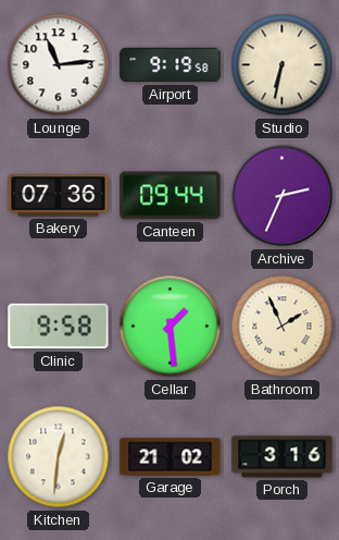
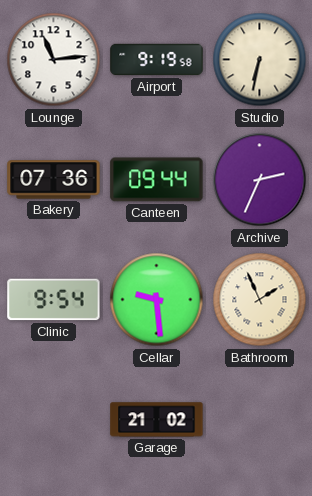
Clinic: 9:58 -> 9:54 (54, 300)
Cellar: 1:29 -> 9:29 (157, 300)
Kitchen: 12:31 -> none (59, 457)
Porch: 3:16 -> none (282, 457)
